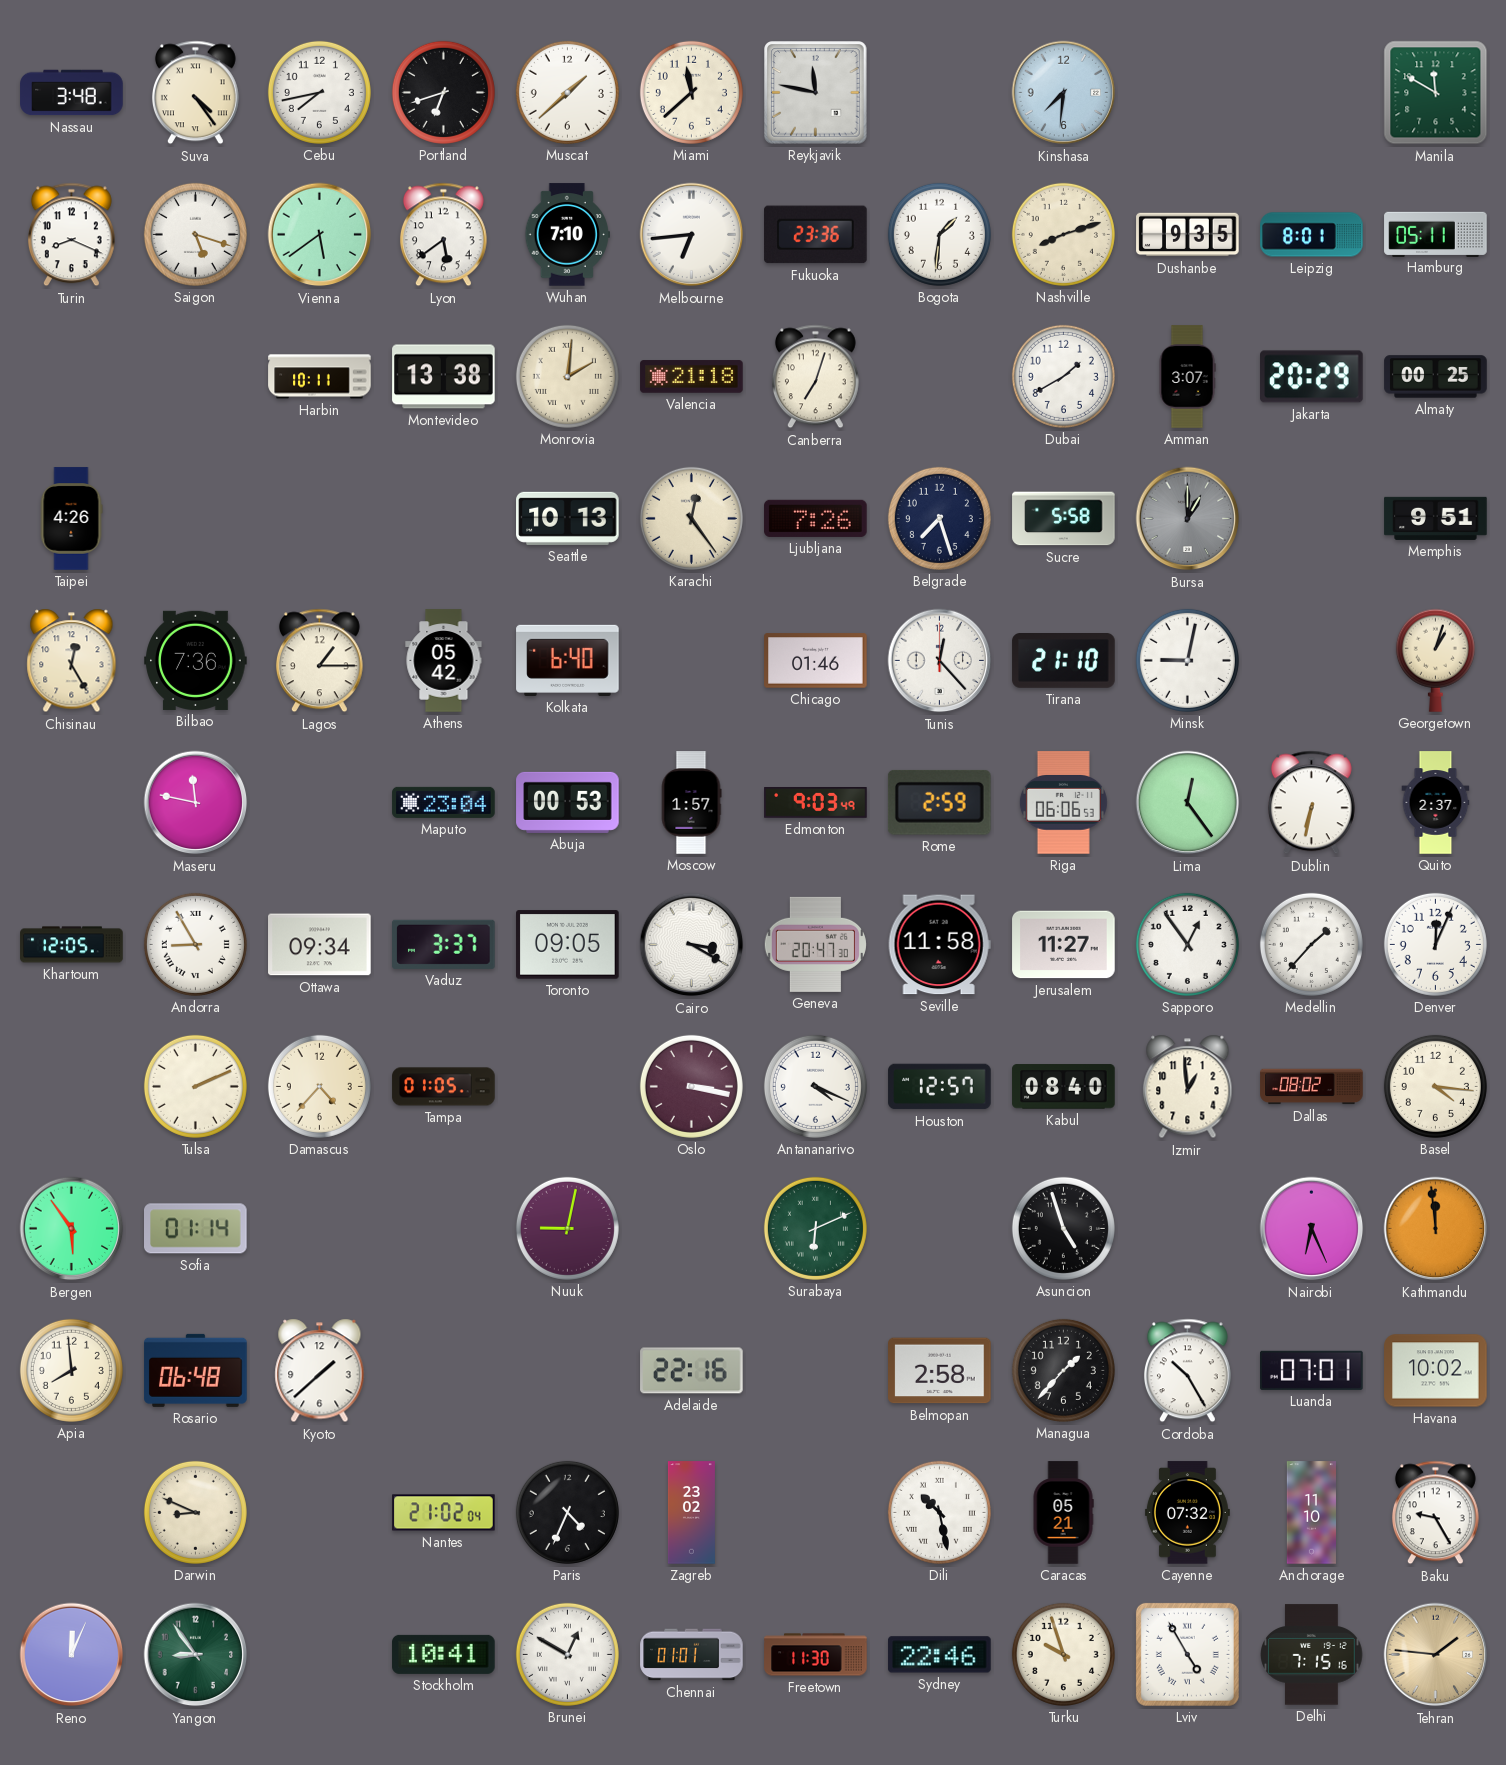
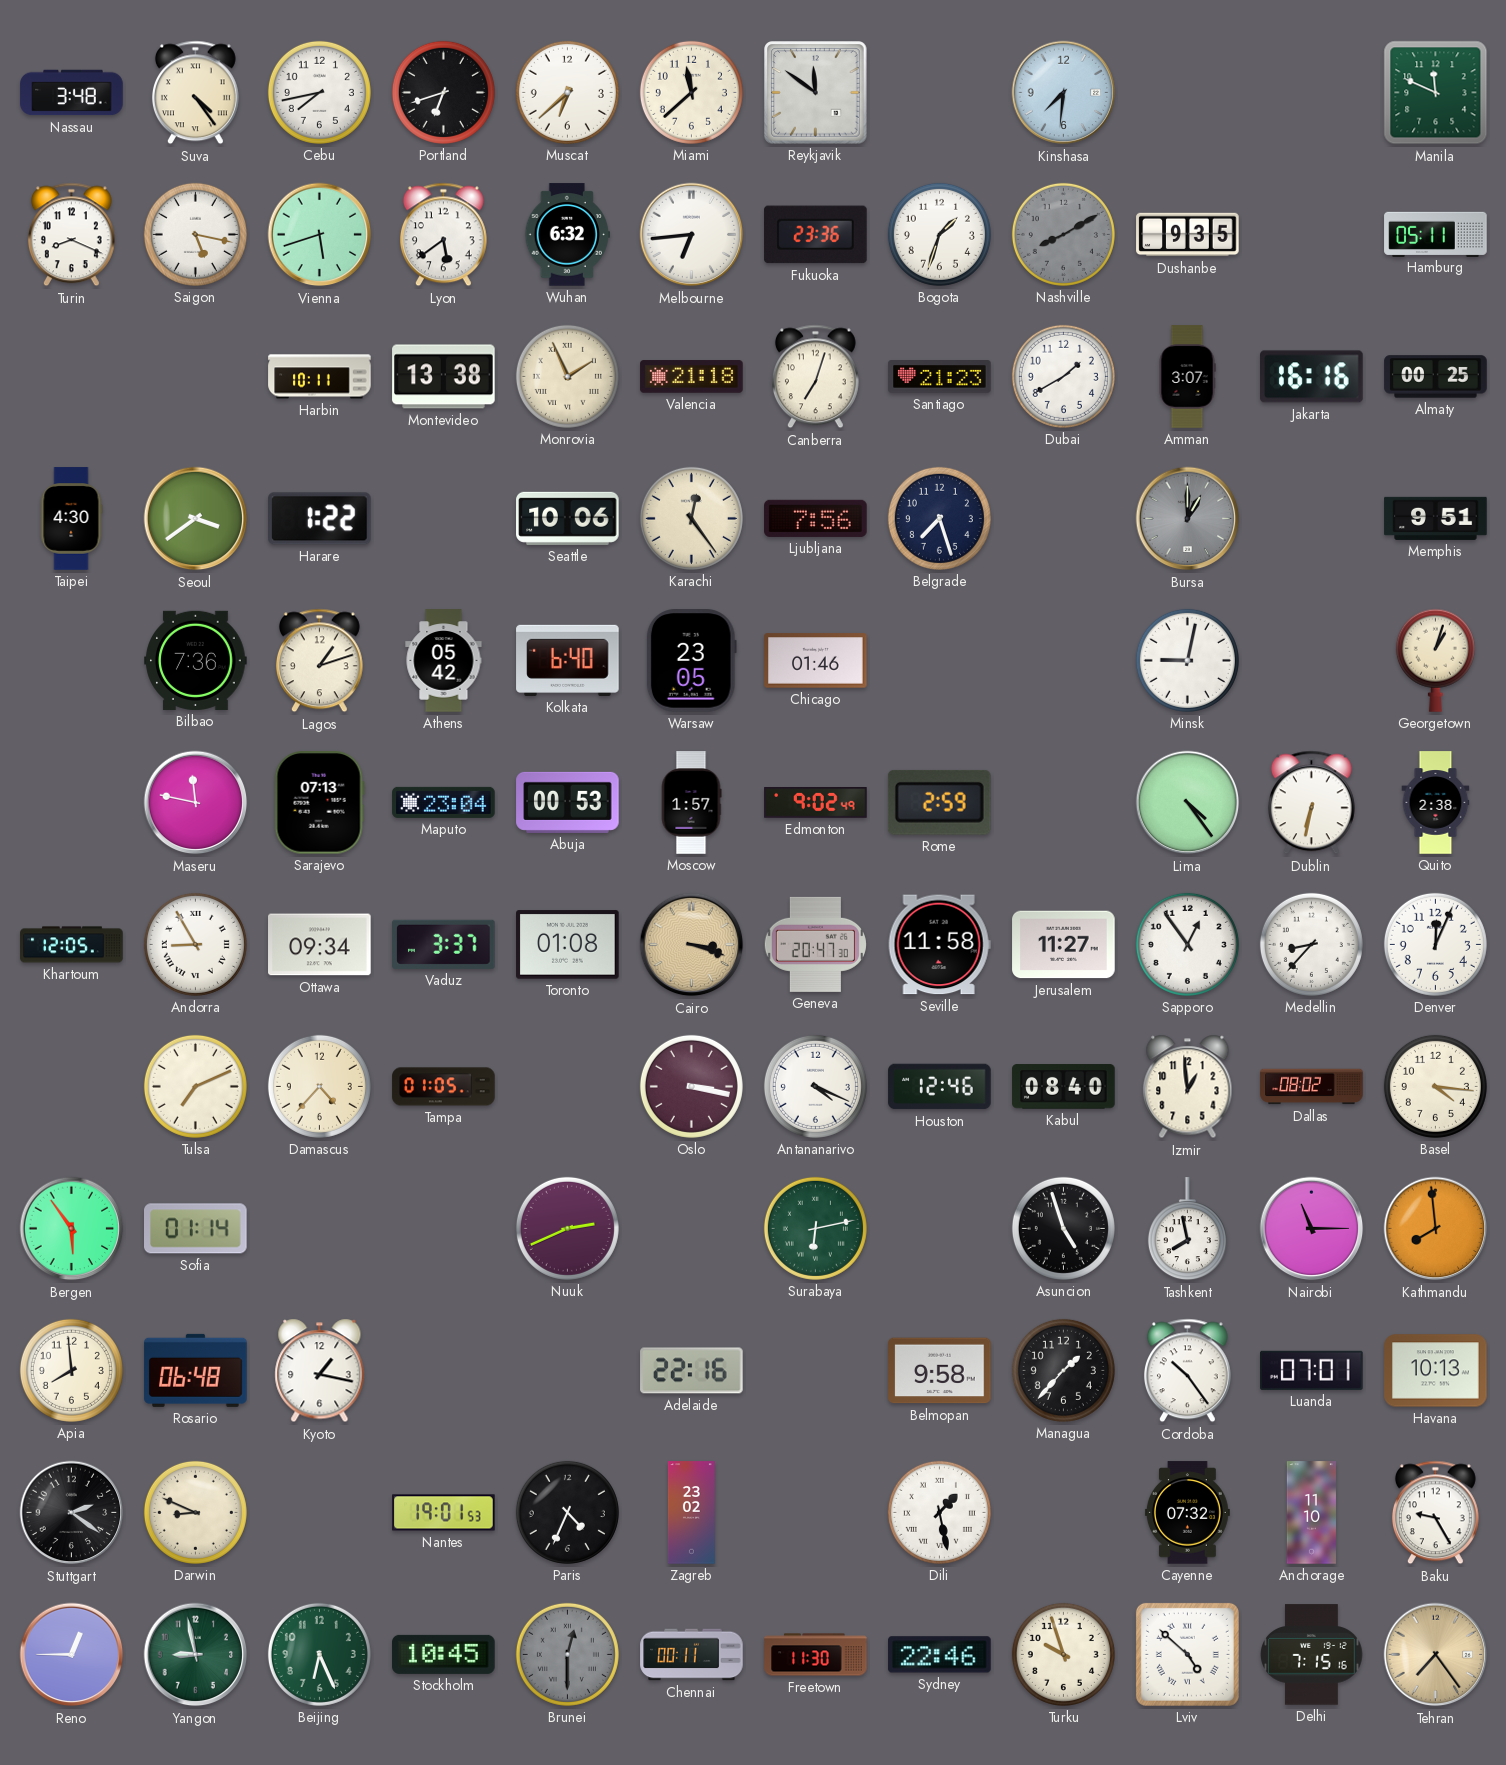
Muscat: 1:38 -> 6:38 (567, 92)
Reykjavik: 11:47 -> 11:51 (816, 93)
Manila: 11:50 -> 11:49 (1436, 93)
Saigon: 5:18 -> 5:17 (195, 234)
Vienna: 5:39 -> 5:42 (320, 235)
Wuhan: 7:10 -> 6:32 (567, 235)
Bogota: 1:31 -> 1:33 (939, 234)
Nashville: 8:12 -> 8:10 (1063, 234)
Nashville dial: cream -> grey (1063, 234)
Leipzig: 8:01 -> none (1312, 235)
Monrovia: 2:01 -> 1:56 (567, 376)
Santiago: none -> 21:23 (940, 377)
Jakarta: 20:29 -> 16:16 (1312, 377)
Taipei: 4:26 -> 4:30 (71, 519)
Seoul: none -> 3:39 (196, 519)
Harare: none -> 1:22 (320, 519)
Seattle: 10:13 -> 10:06 (568, 518)
Ljubljana: 7:26 -> 7:56 (816, 518)
Sucre: 5:58 -> none (1064, 519)
Chisinau: 12:25 -> none (72, 661)
Lagos: 1:15 -> 1:12 (319, 661)
Warsaw: none -> 23:05 (691, 661)
Tunis: 12:23 -> none (940, 661)
Tirana: 21:10 -> none (1064, 661)
Sarajevo: none -> 07:13 (319, 803)
Edmonton: 9:03 -> 9:02 (816, 803)
Riga: 06:06 -> none (1063, 803)
Lima: 12:24 -> 4:24 (1188, 803)
Quito: 2:37 -> 2:38 (1436, 803)
Toronto: 09:05 -> 01:08 (568, 945)
Cairo: 3:20 -> 3:18 (692, 945)
Cairo dial: white -> champagne (692, 945)
Medellin: 1:37 -> 8:37 (1311, 944)
Tulsa: 2:11 -> 7:11 (195, 1086)
Houston: 12:57 -> 12:46 (940, 1087)
Nuuk: 9:02 -> 2:41 (567, 1228)
Surabaya: 6:11 -> 6:13 (815, 1228)
Tashkent: none -> 7:58 (1187, 1229)
Nairobi: 6:26 -> 11:15 (1312, 1229)
Kathmandu: 11:59 -> 7:59 (1436, 1229)
Kyoto: 1:38 -> 1:17 (320, 1371)
Belmopan: 2:58 -> 9:58 (940, 1371)
Cordoba: 10:25 -> 10:24 (1187, 1371)
Havana: 10:02 -> 10:13 (1436, 1371)
Stuttgart: none -> 2:21 (72, 1513)
Nantes: 21:02 -> 19:01 (444, 1513)
Dili: 10:28 -> 1:28 (939, 1512)
Caracas: 05:21 -> none (1063, 1513)
Reno: 12:04 -> 12:45 (72, 1655)
Yangon: 8:54 -> 8:58 (196, 1655)
Beijing: none -> 6:26 (319, 1654)
Stockholm: 10:41 -> 10:45 (444, 1654)
Brunei: 12:50 -> 12:30 (567, 1654)
Brunei dial: white -> grey (567, 1654)
Chennai: 01:01 -> 00:11 (692, 1655)
Lviv: 4:55 -> 4:52 (1187, 1654)
Tehran: 1:46 -> 7:24 (1436, 1655)
